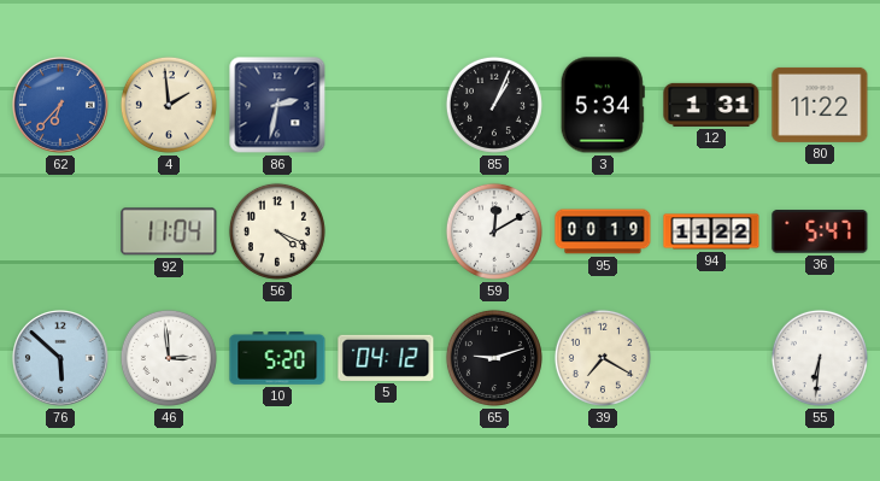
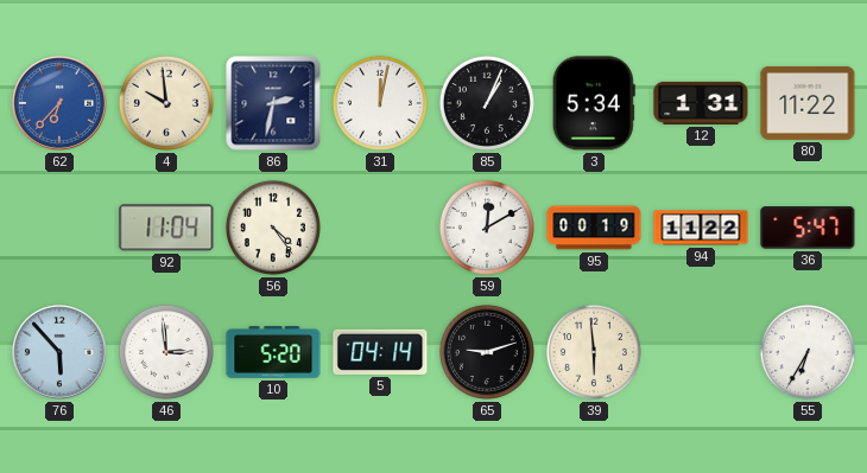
4: 1:59 -> 9:59 (166, 103)
31: none -> 12:02 (380, 103)
56: 4:19 -> 4:24 (273, 228)
76: 5:52 -> 5:53 (61, 353)
5: 04:12 -> 04:14 (380, 352)
39: 7:20 -> 5:59 (594, 352)
55: 6:31 -> 6:35 (808, 352)
